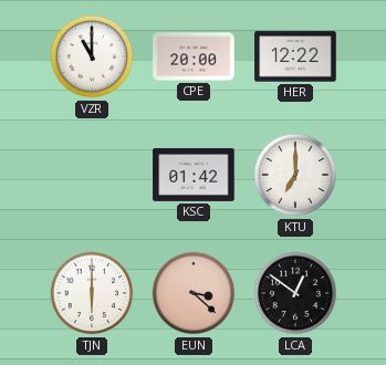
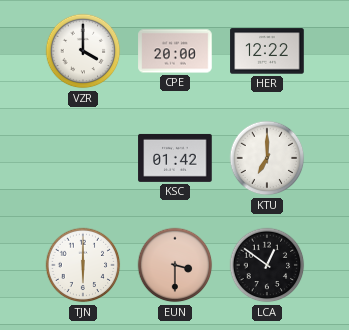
VZR: 11:00 -> 4:00 (83, 51)
EUN: 3:22 -> 3:30 (175, 265)
